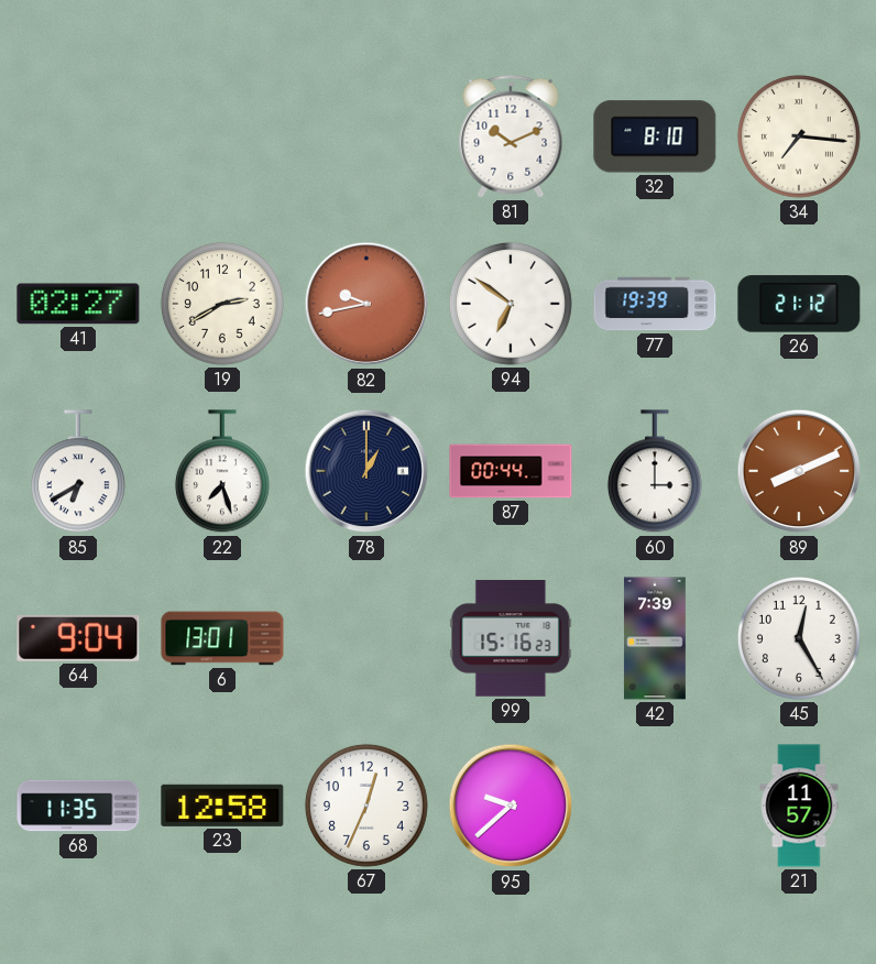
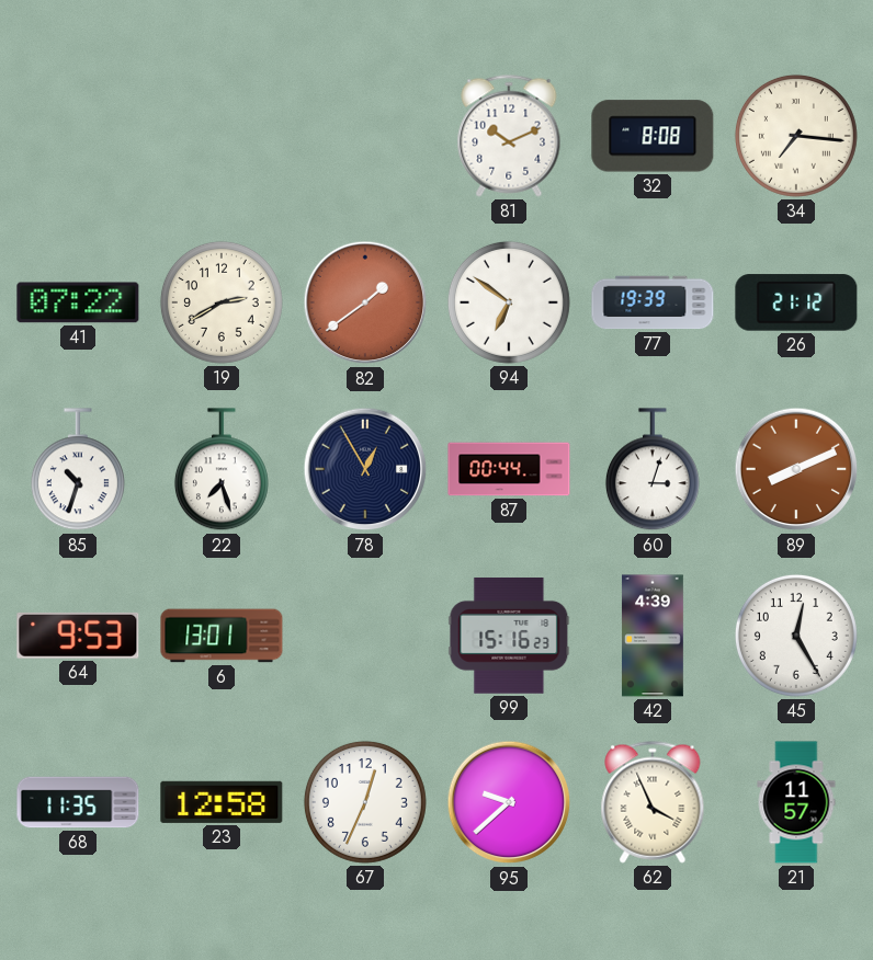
32: 8:10 -> 8:08 (653, 136)
41: 02:27 -> 07:22 (78, 302)
82: 9:43 -> 1:39 (365, 302)
85: 6:40 -> 10:33 (78, 470)
78: 1:00 -> 12:55 (365, 469)
60: 3:00 -> 3:03 (653, 470)
64: 9:04 -> 9:53 (78, 636)
42: 7:39 -> 4:39 (653, 636)
62: none -> 3:56 (653, 802)
